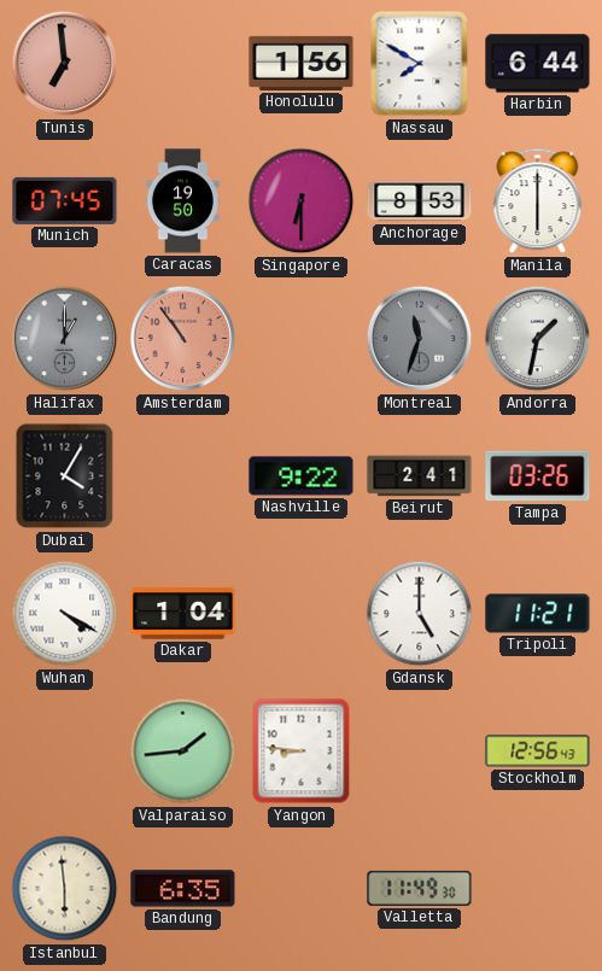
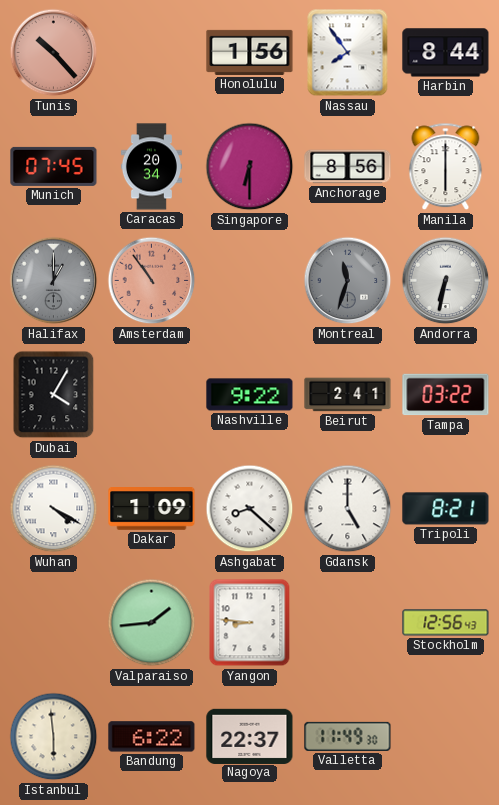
Tunis: 6:59 -> 10:23 (54, 53)
Nassau: 7:50 -> 7:54 (348, 53)
Harbin: 6:44 -> 8:44 (446, 53)
Caracas: 19:50 -> 20:34 (151, 167)
Anchorage: 8:53 -> 8:56 (348, 167)
Andorra: 1:32 -> 6:32 (446, 281)
Tampa: 03:26 -> 03:22 (446, 395)
Dakar: 1:04 -> 1:09 (152, 509)
Ashgabat: none -> 8:22 (250, 509)
Tripoli: 11:21 -> 8:21 (446, 509)
Bandung: 6:35 -> 6:22 (152, 737)
Nagoya: none -> 22:37 (250, 736)
